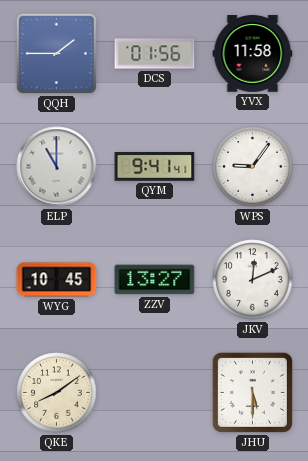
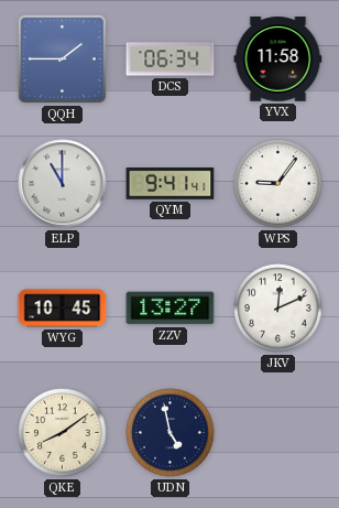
DCS: 01:56 -> 06:34 (171, 60)
UDN: none -> 4:58 (171, 433)
JHU: 5:30 -> none (252, 392)
